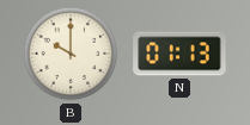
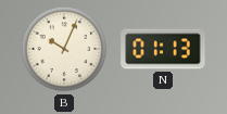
B: 10:00 -> 10:04 (64, 49)
